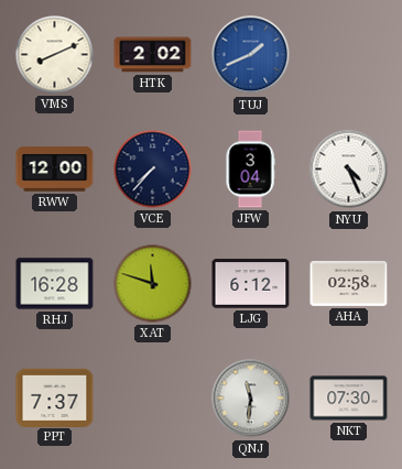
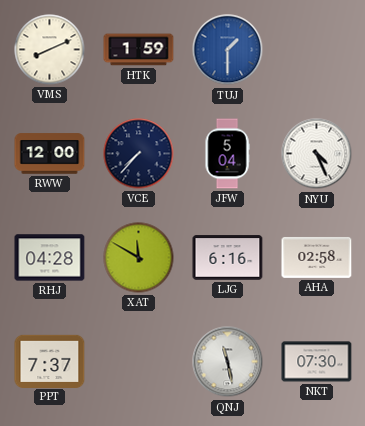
HTK: 2:02 -> 1:59 (139, 50)
TUJ: 1:41 -> 1:30 (228, 50)
JFW: 3:04 -> 5:04 (227, 154)
RHJ: 16:28 -> 04:28 (50, 258)
XAT: 11:48 -> 11:50 (139, 258)
LJG: 6:12 -> 6:16 (228, 258)
QNJ: 11:31 -> 11:28 (228, 362)
